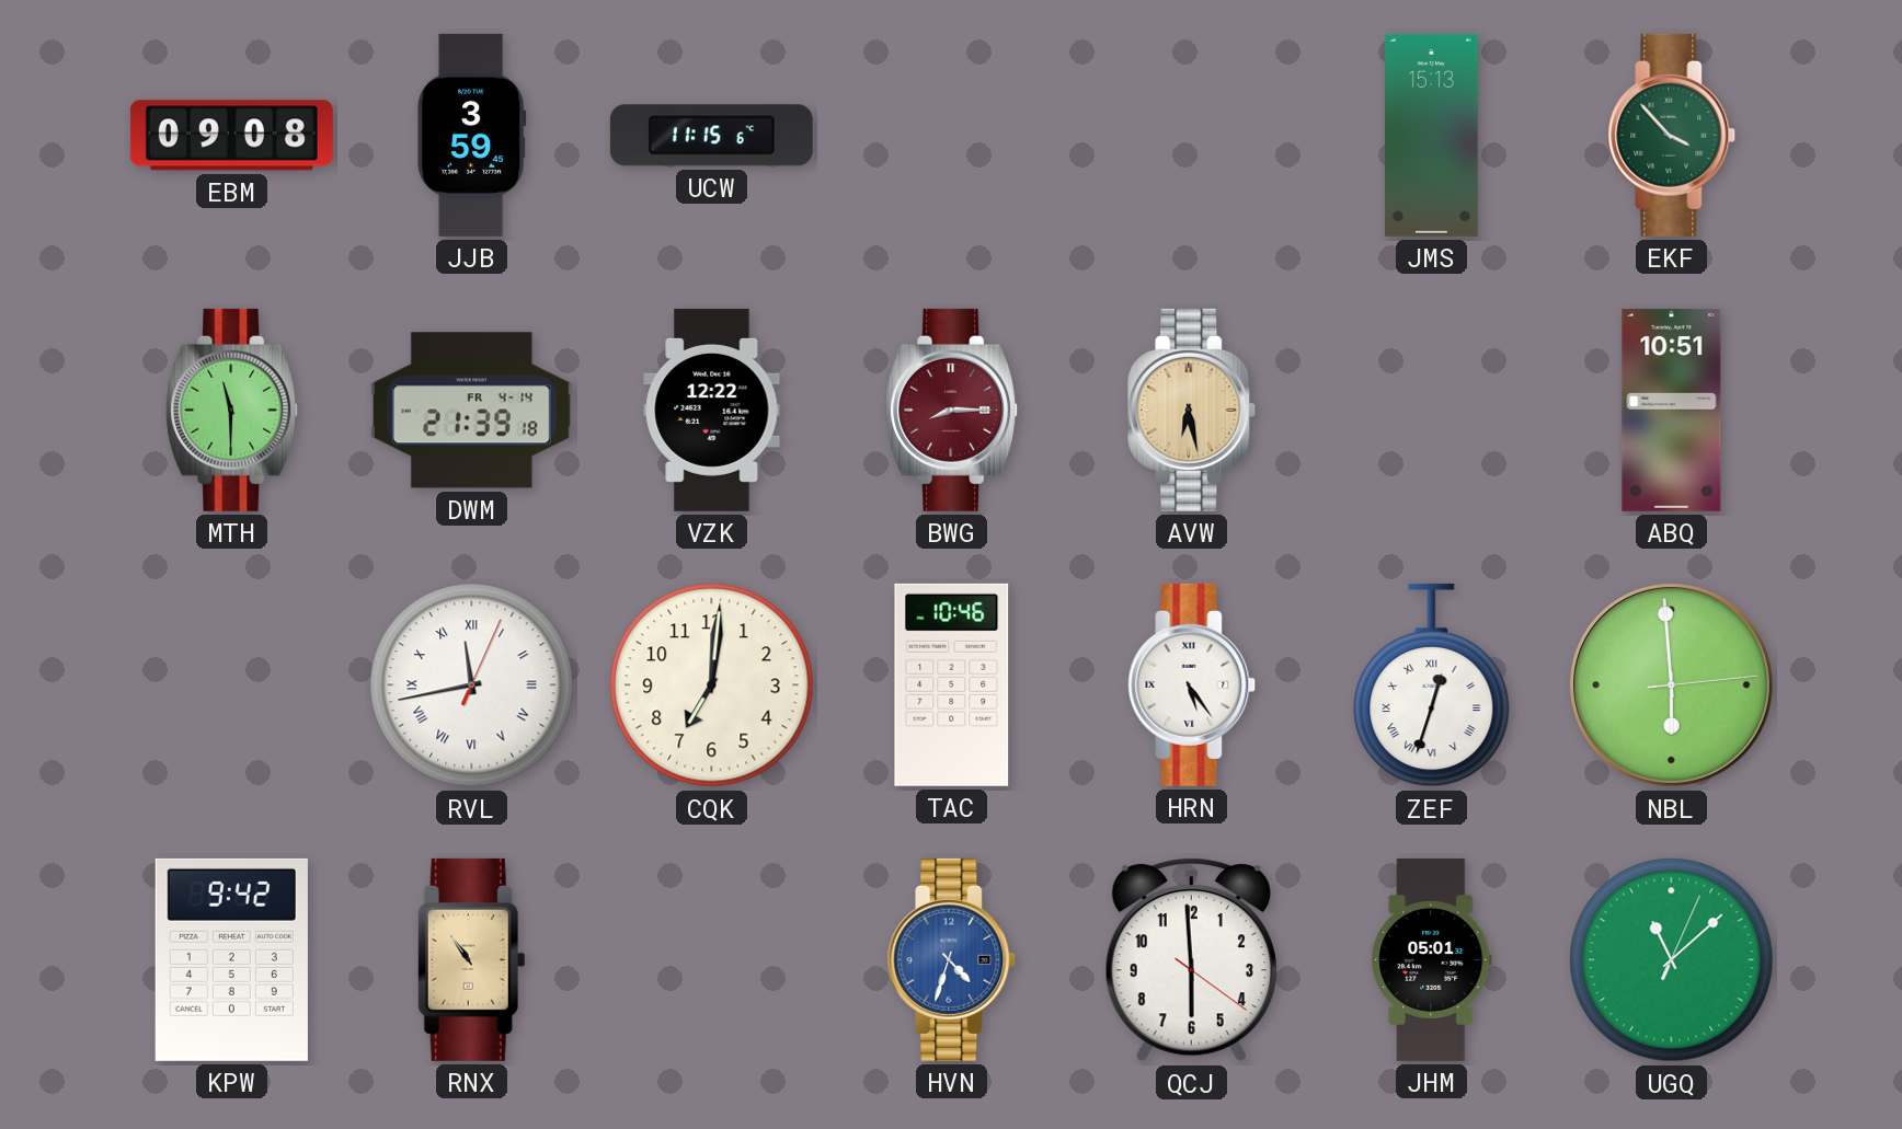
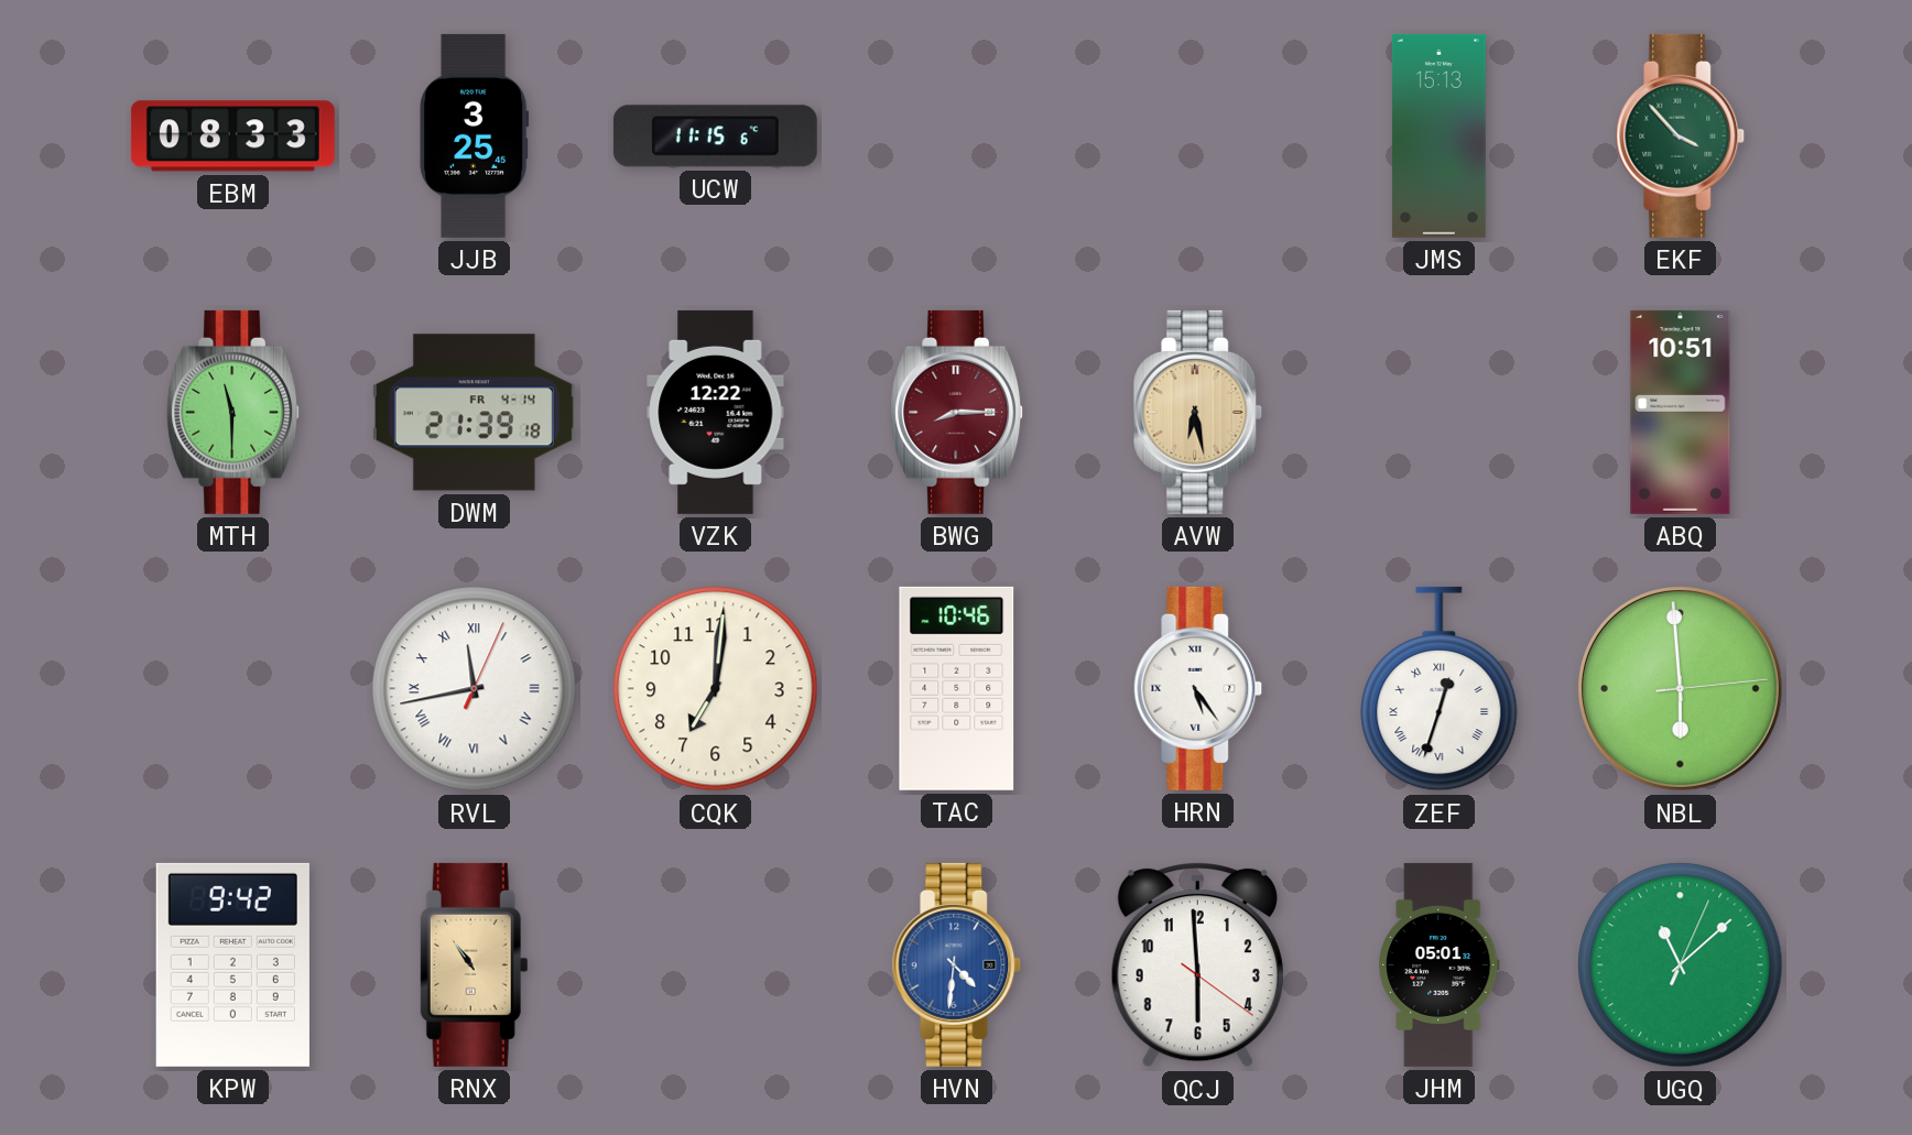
EBM: 09:08 -> 08:33 (232, 137)
JJB: 3:59 -> 3:25 (475, 135)
HVN: 4:33 -> 4:31 (957, 964)
